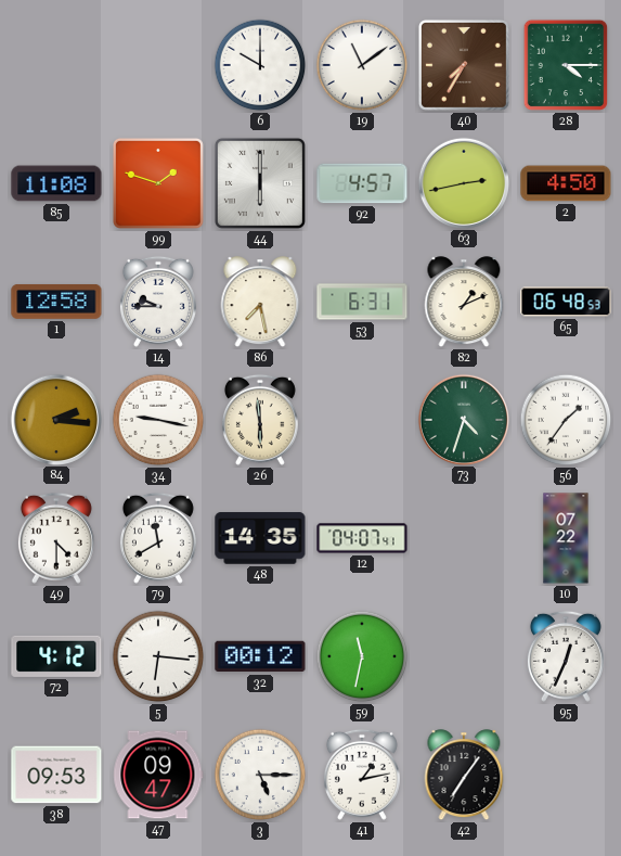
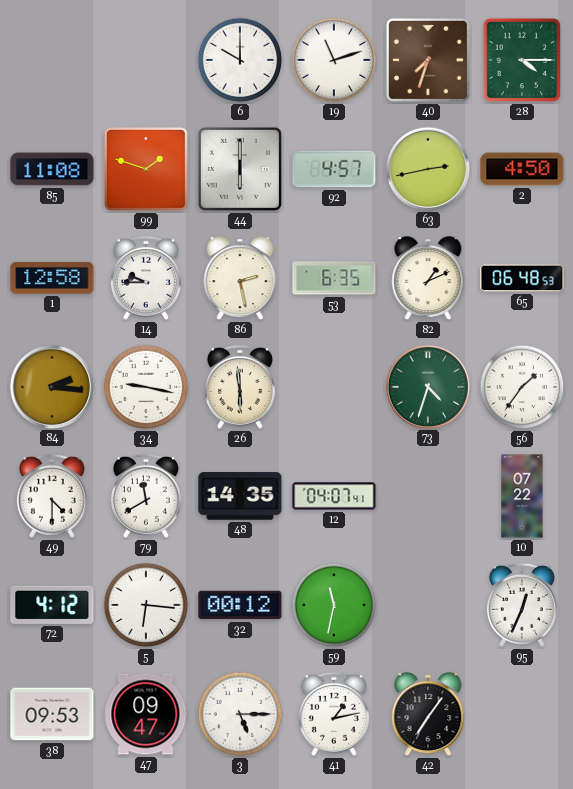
19: 11:09 -> 11:12 (334, 60)
40: 7:35 -> 7:33 (428, 60)
86: 7:28 -> 2:28 (240, 279)
53: 6:31 -> 6:35 (334, 278)
